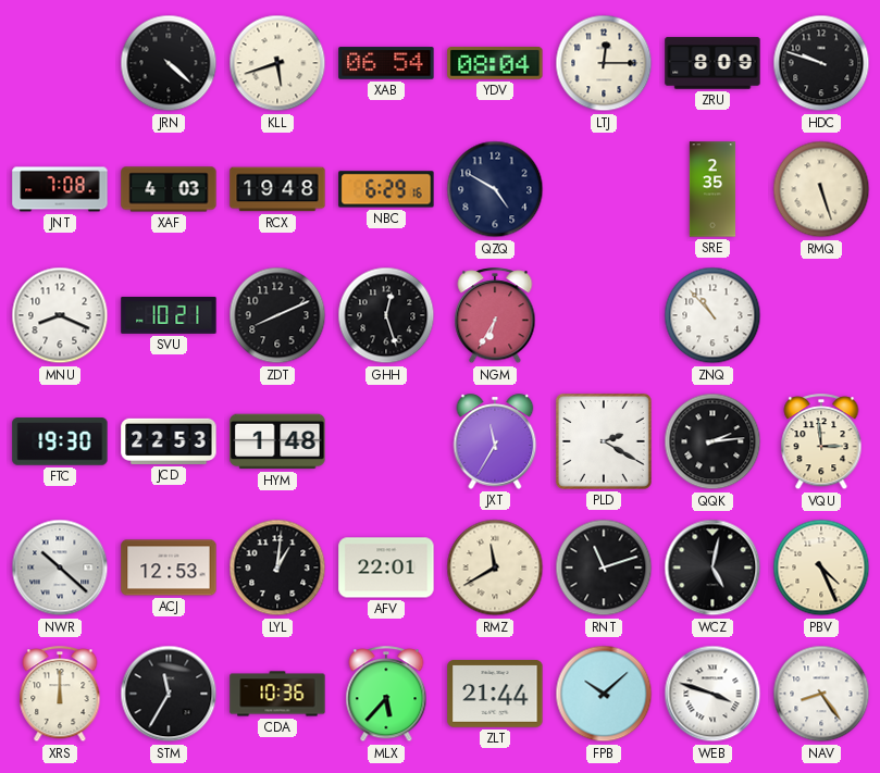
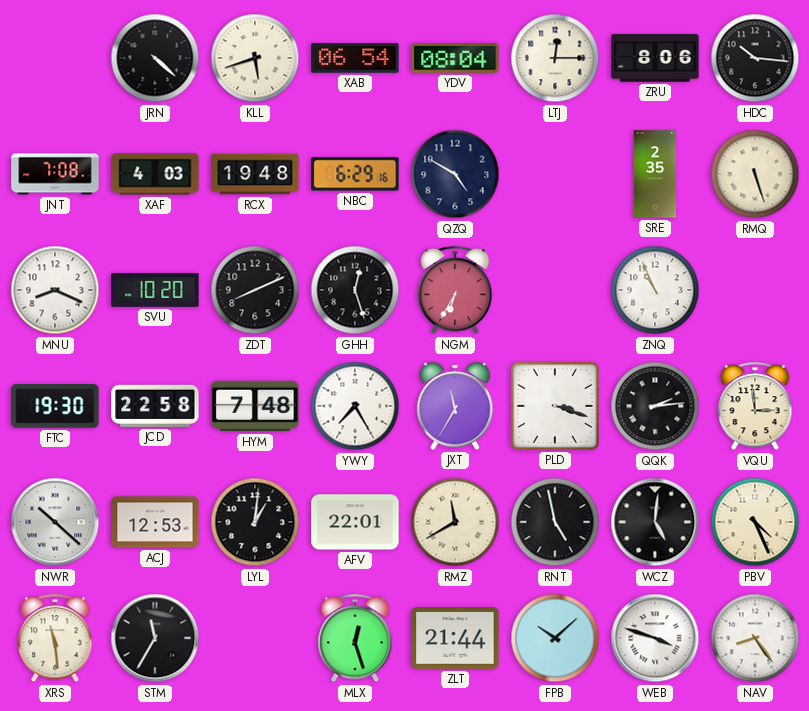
ZRU: 8:09 -> 8:06 (655, 58)
HDC: 9:48 -> 10:16 (755, 58)
SVU: 10:21 -> 10:20 (155, 290)
ZNQ: 10:53 -> 10:56 (655, 290)
JCD: 22:53 -> 22:58 (155, 406)
HYM: 1:48 -> 7:48 (255, 406)
YWY: none -> 7:25 (355, 406)
PLD: 2:20 -> 3:18 (555, 406)
RNT: 11:12 -> 4:58 (555, 522)
WCZ: 5:02 -> 5:01 (655, 522)
XRS: 12:00 -> 11:29 (55, 639)
CDA: 10:36 -> none (277, 694)
MLX: 5:37 -> 12:27 (355, 639)
